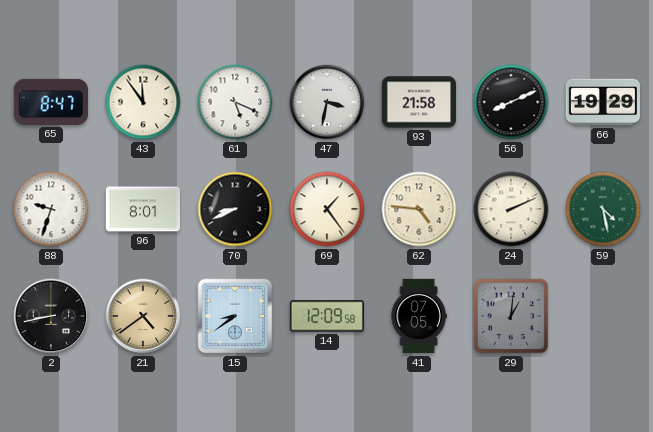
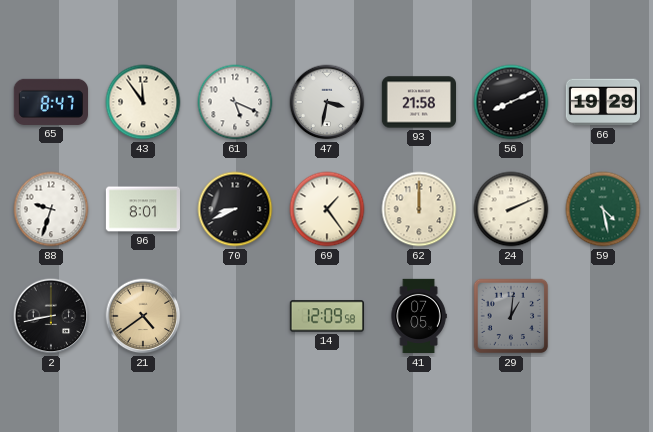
62: 4:46 -> 12:00 (419, 209)
15: 8:39 -> none (235, 316)
